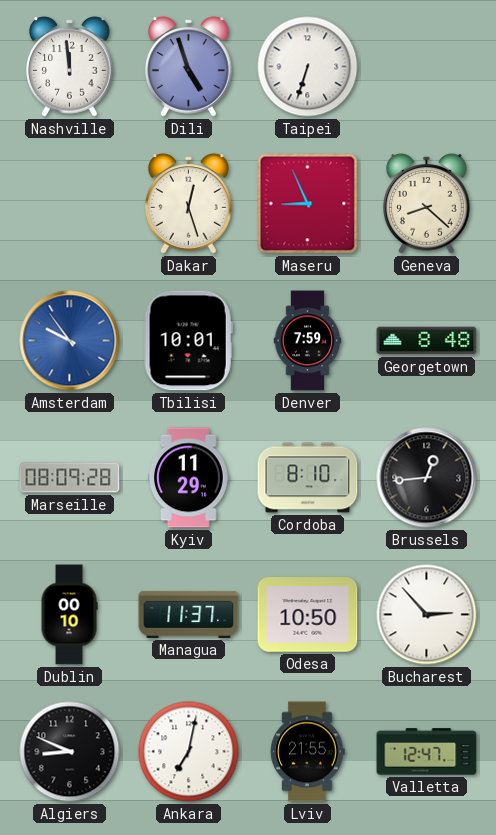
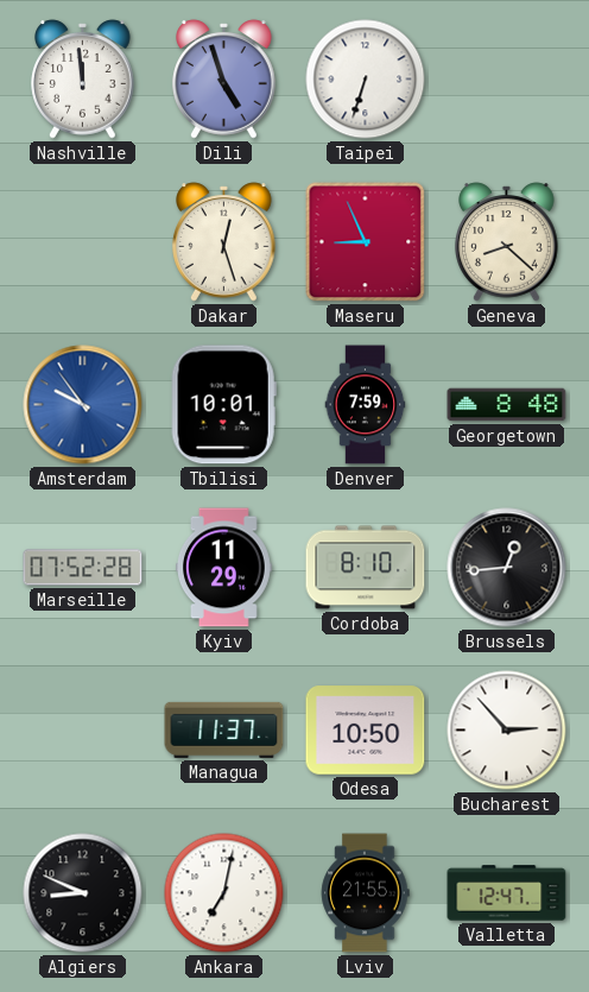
Marseille: 08:09 -> 07:52 (83, 568)
Dublin: 00:10 -> none (69, 615)
